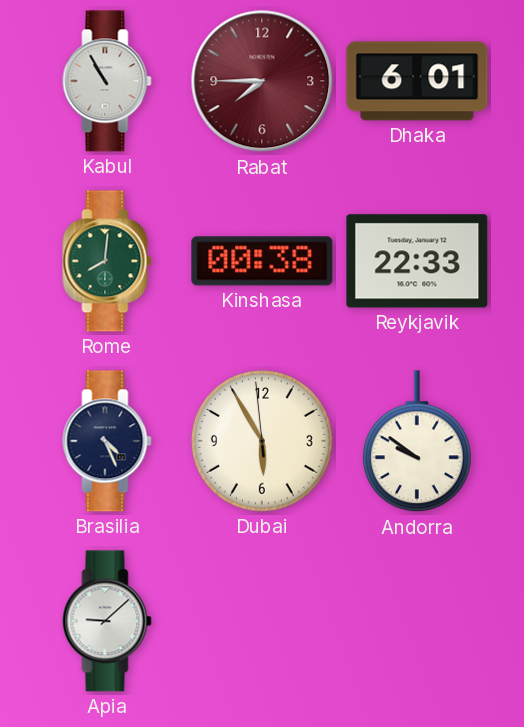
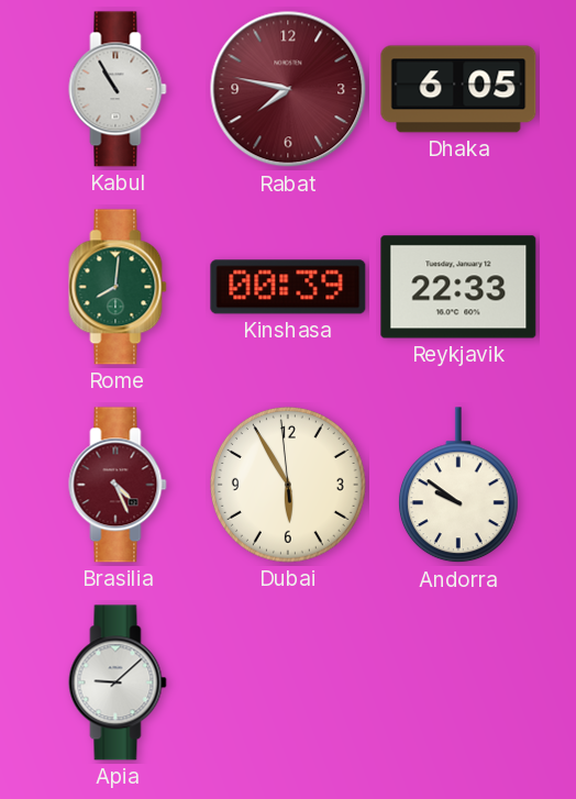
Rabat: 7:45 -> 7:47 (288, 89)
Dhaka: 6:01 -> 6:05 (458, 89)
Kinshasa: 00:38 -> 00:39 (288, 287)
Brasilia dial: navy -> burgundy (118, 485)
